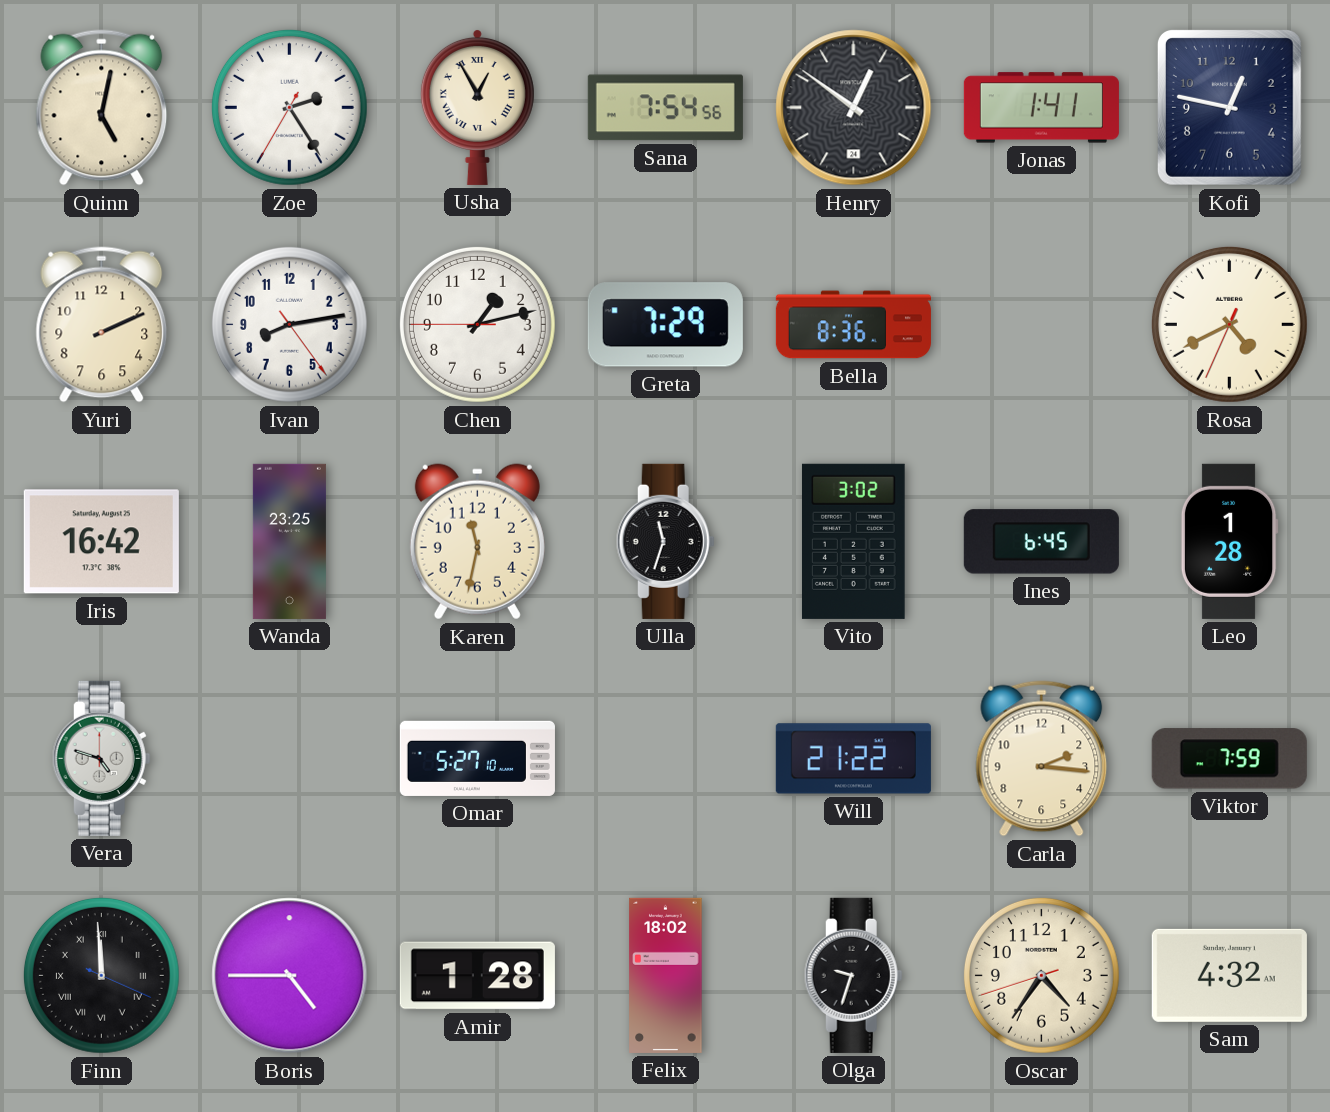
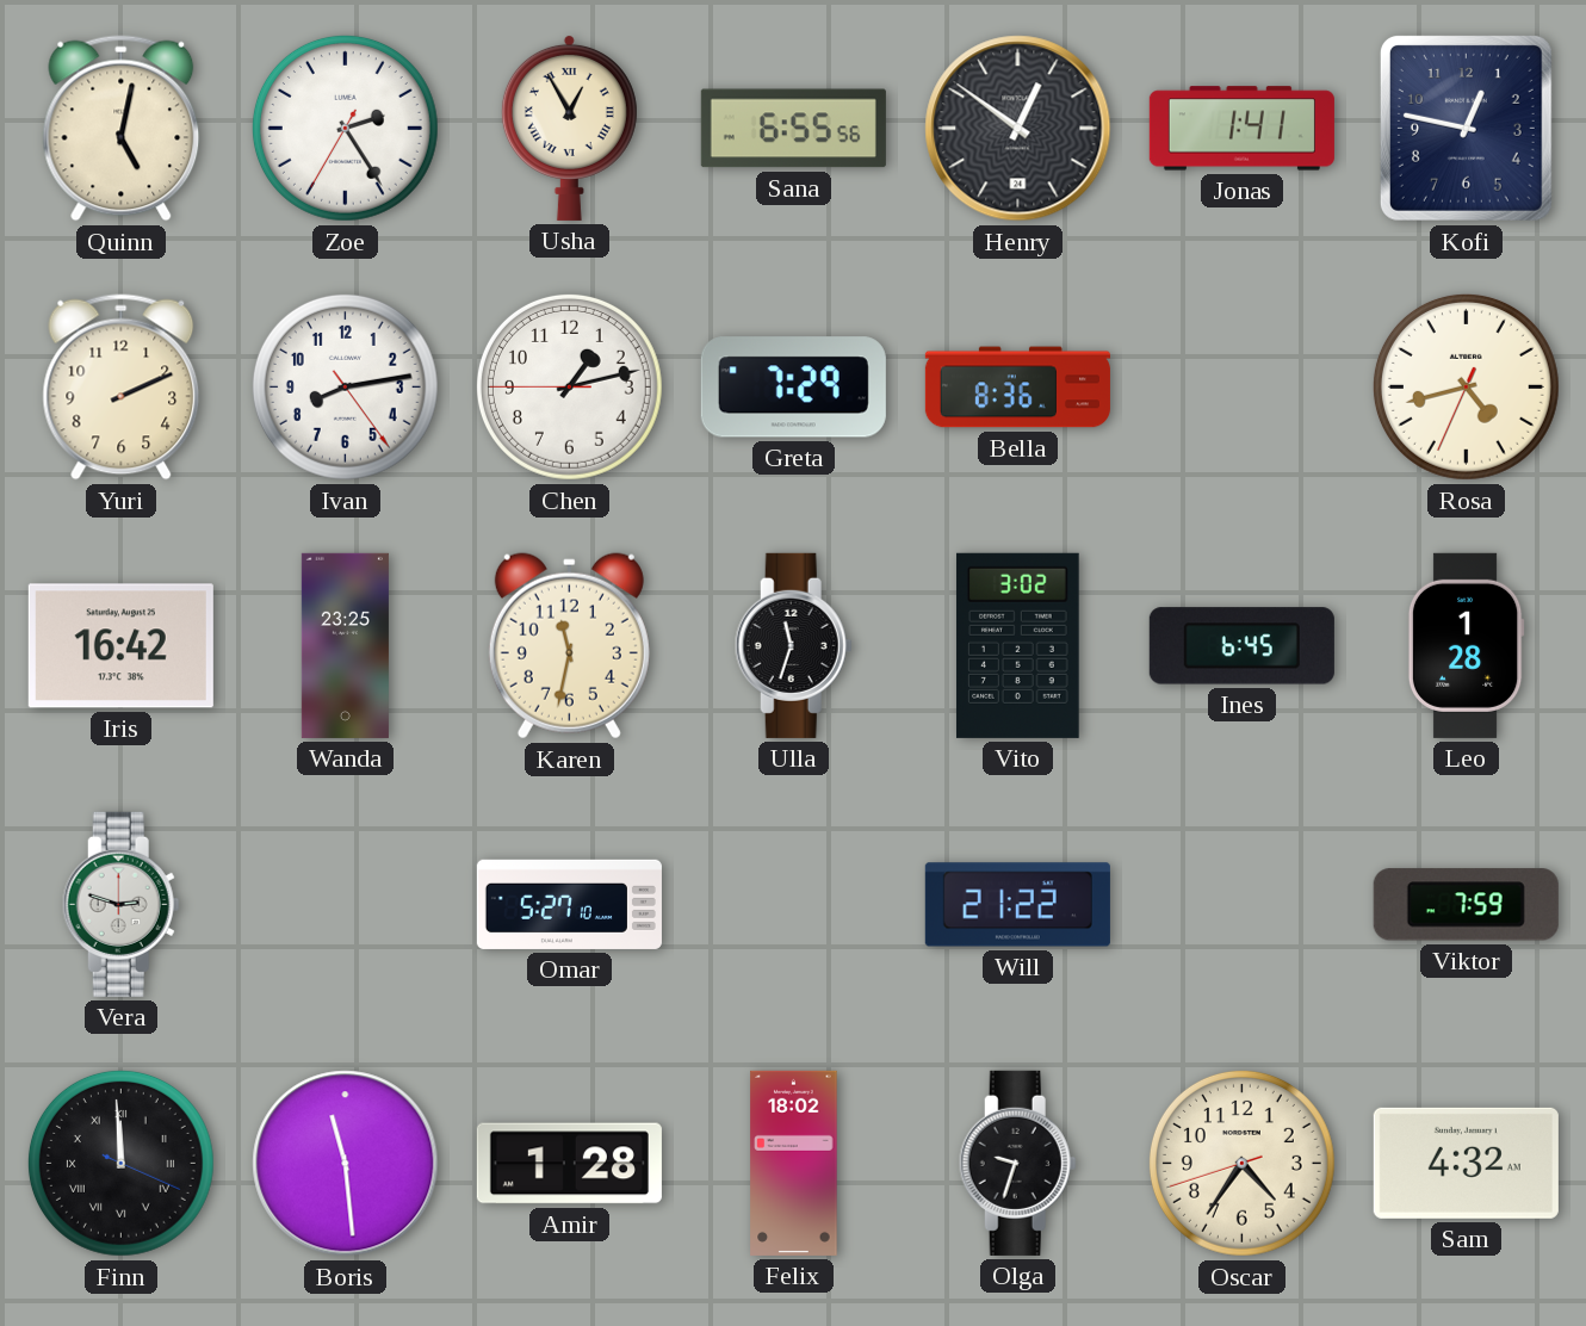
Sana: 7:54 -> 6:55 (793, 129)
Rosa: 4:40 -> 4:42 (1466, 386)
Vera: 4:48 -> 2:48 (120, 904)
Carla: 2:16 -> none (1042, 759)
Boris: 4:45 -> 11:29 (346, 1164)
